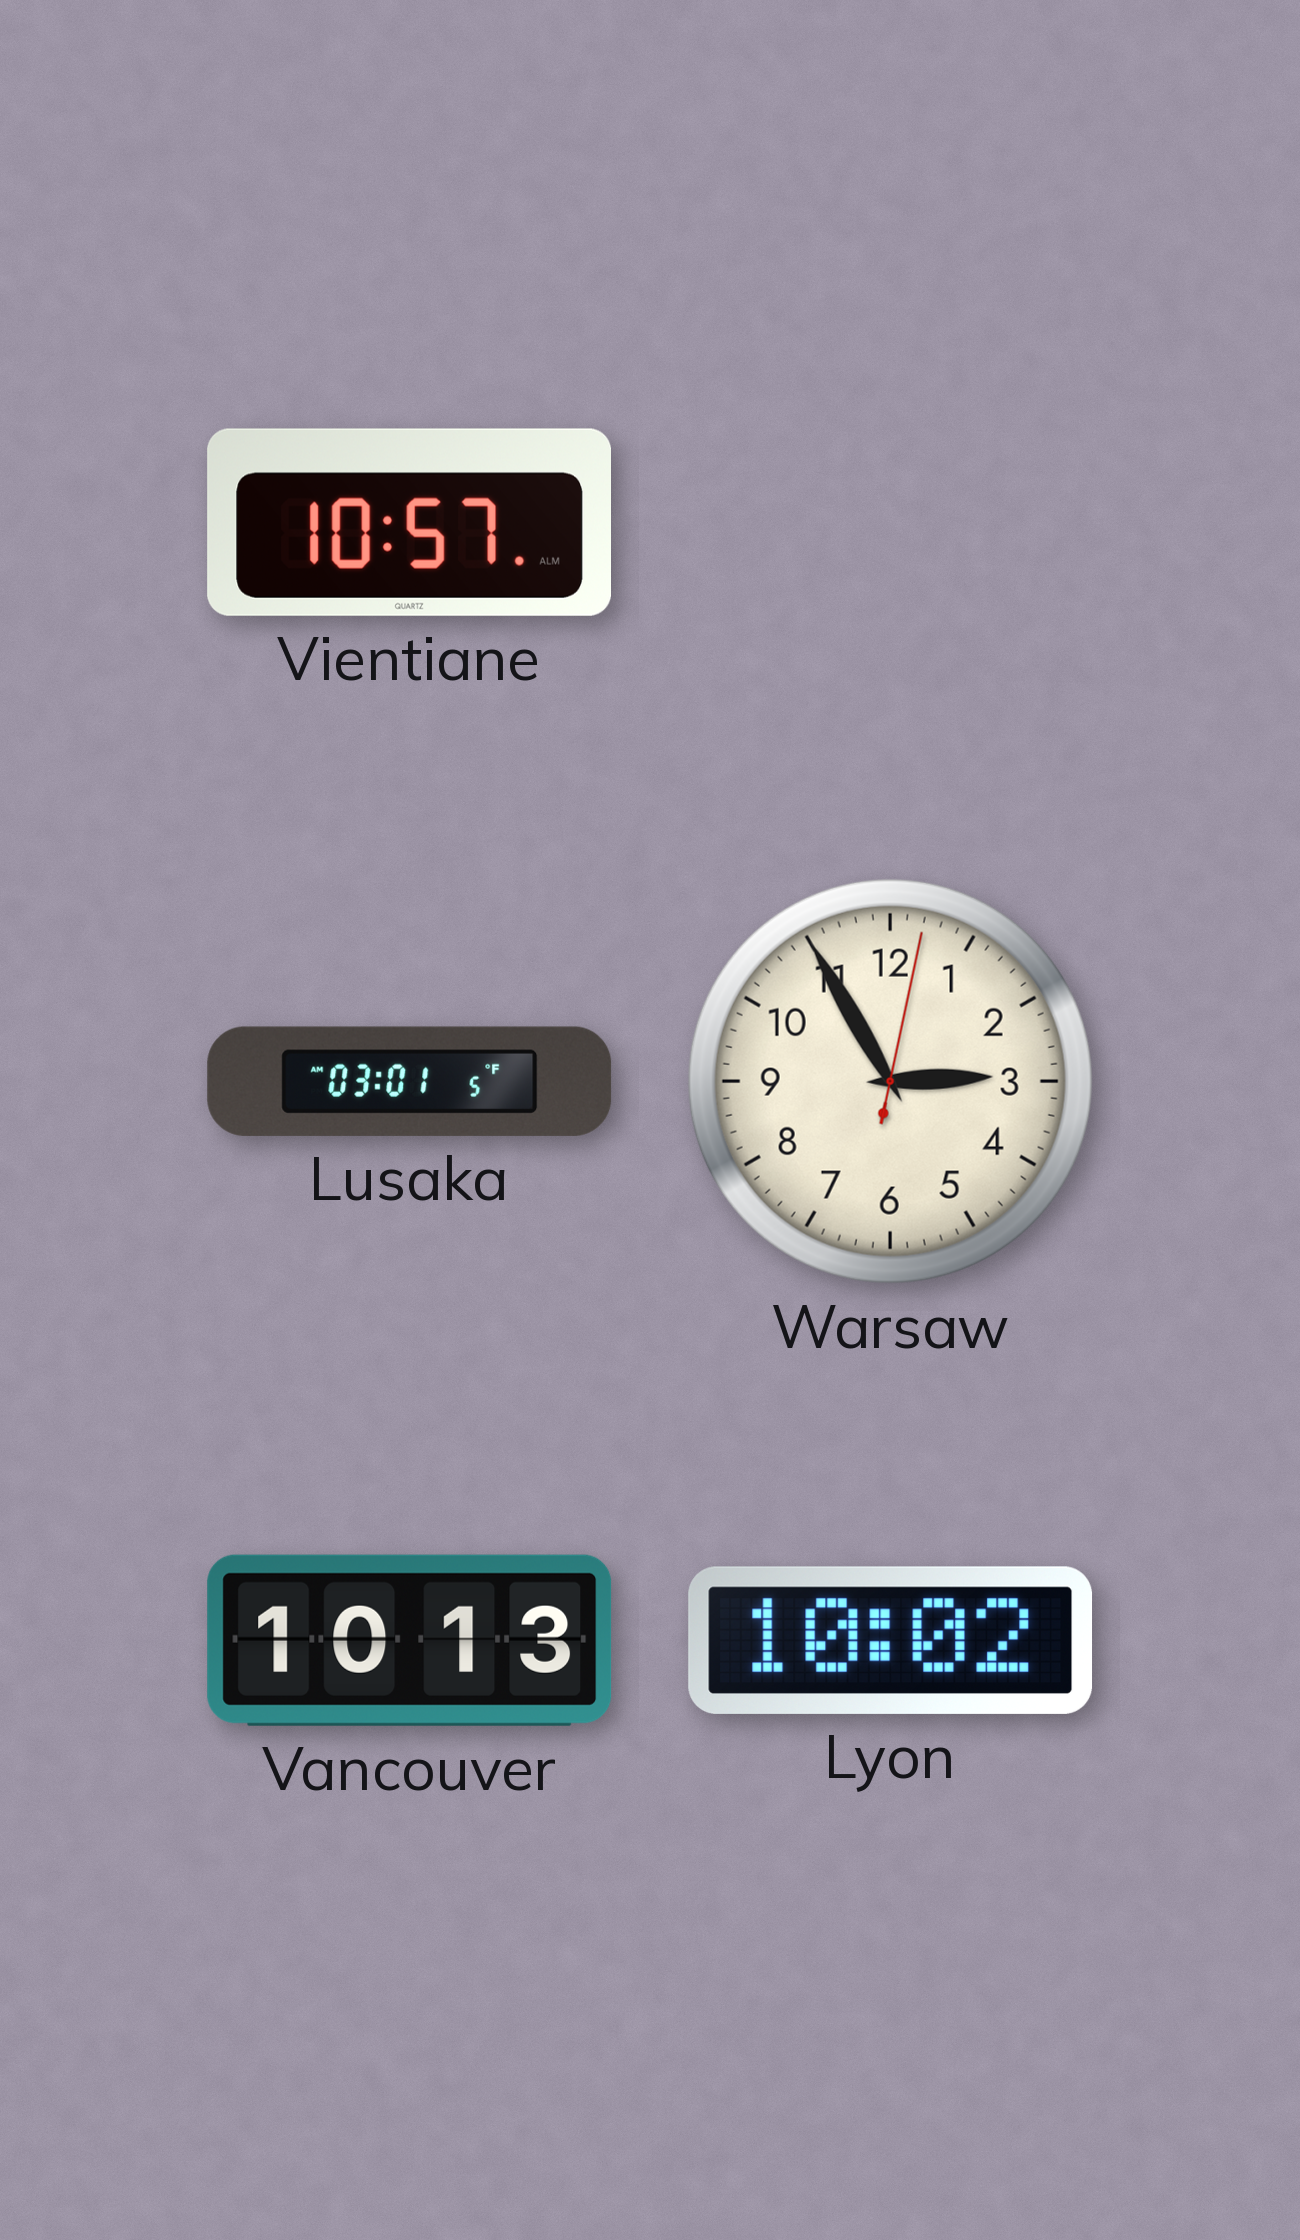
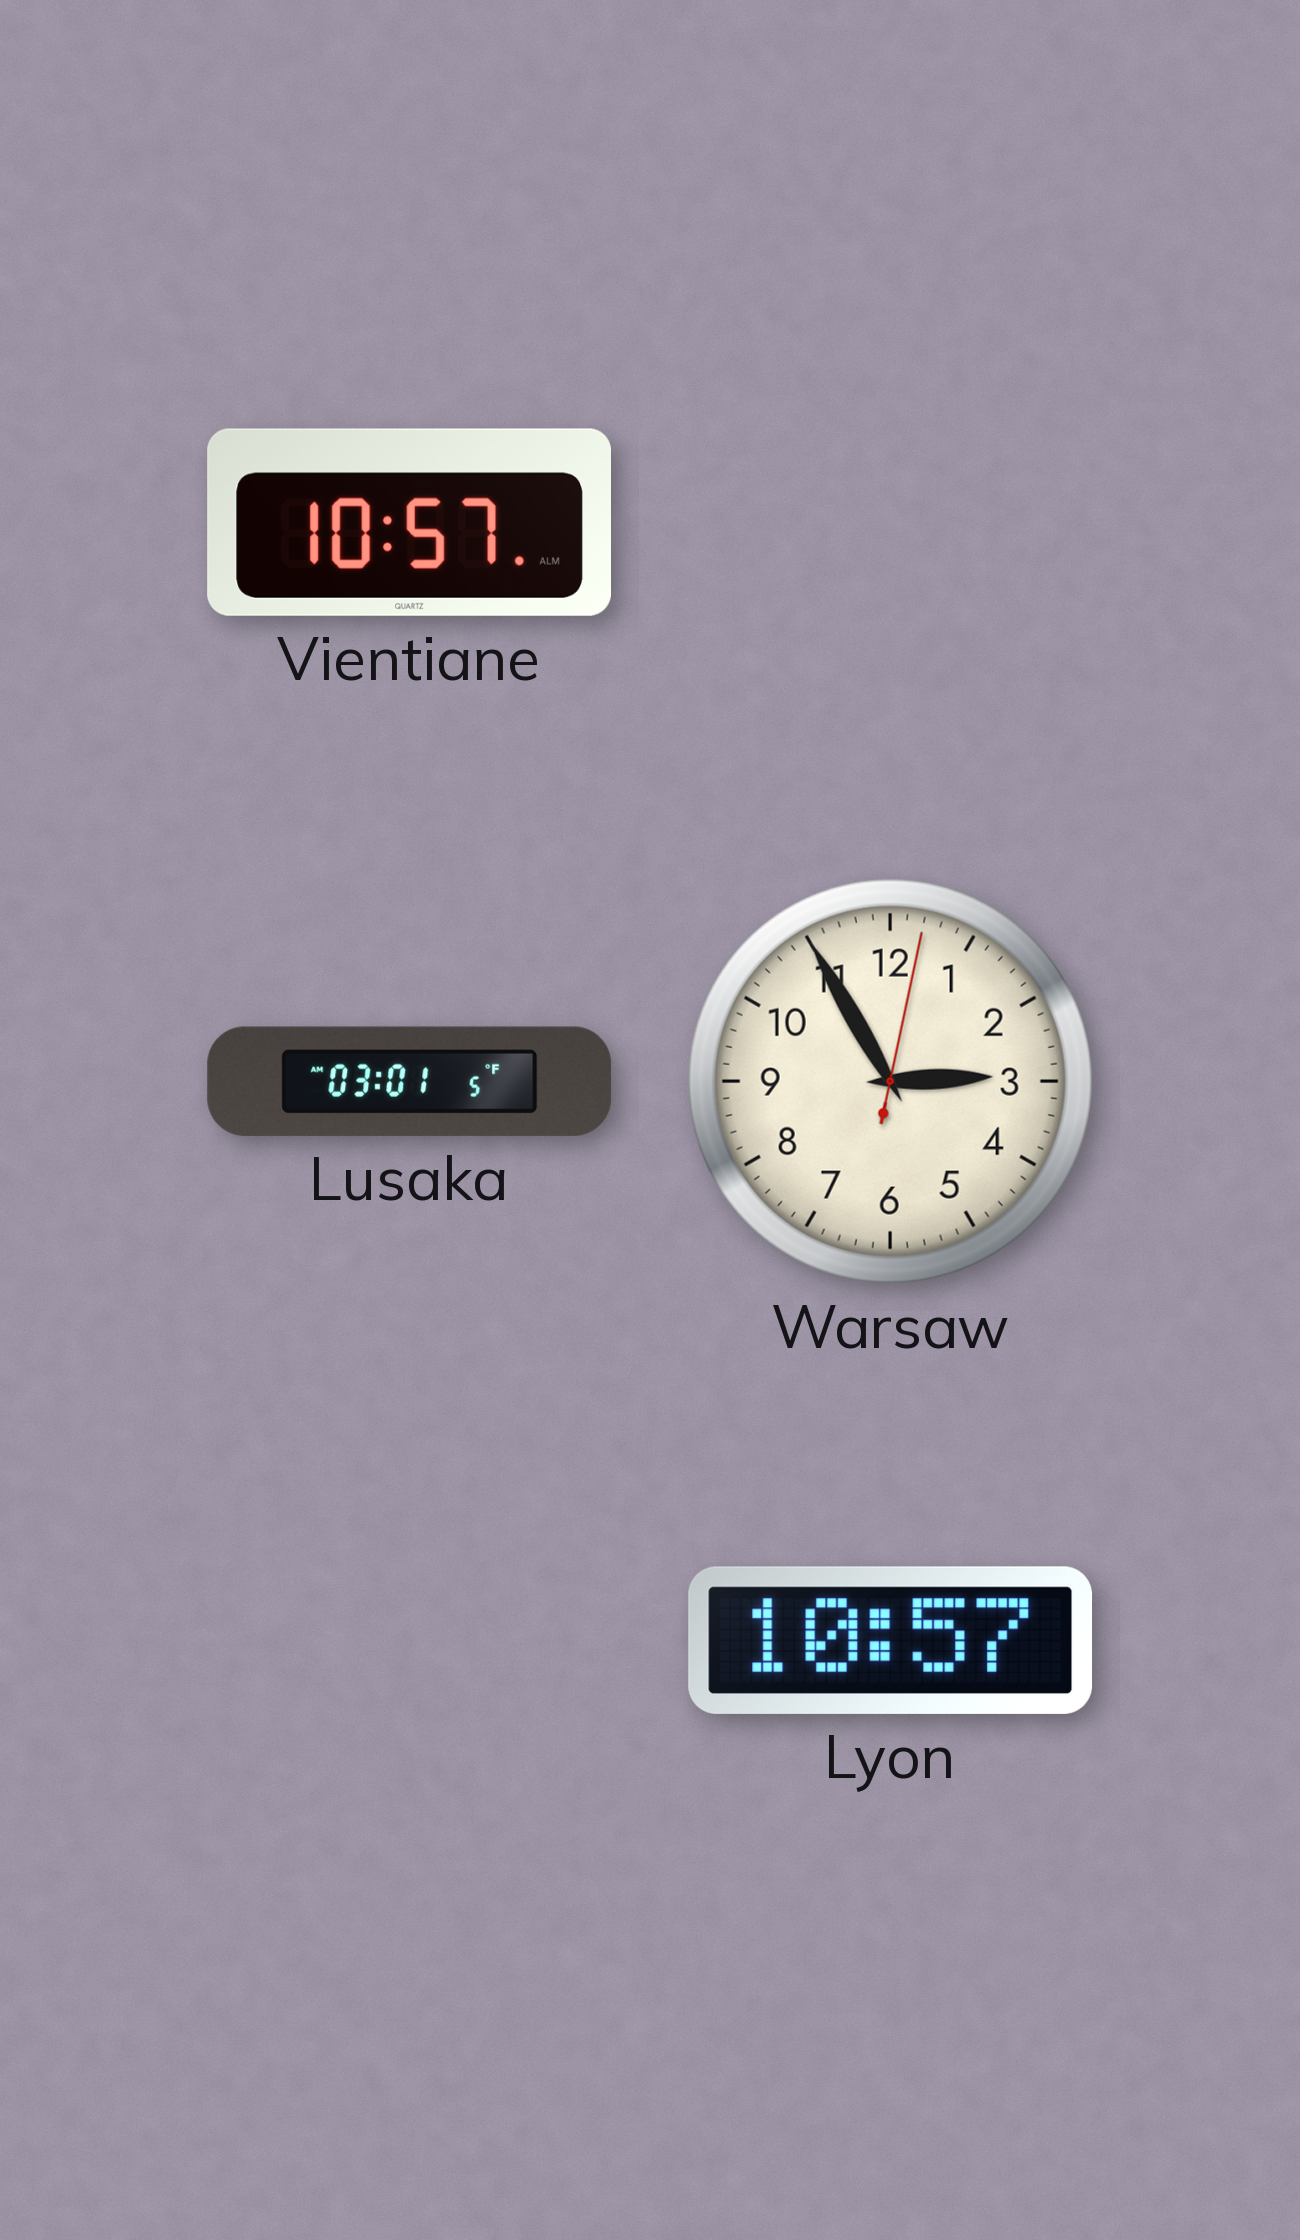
Vancouver: 10:13 -> none (410, 1640)
Lyon: 10:02 -> 10:57 (891, 1640)
